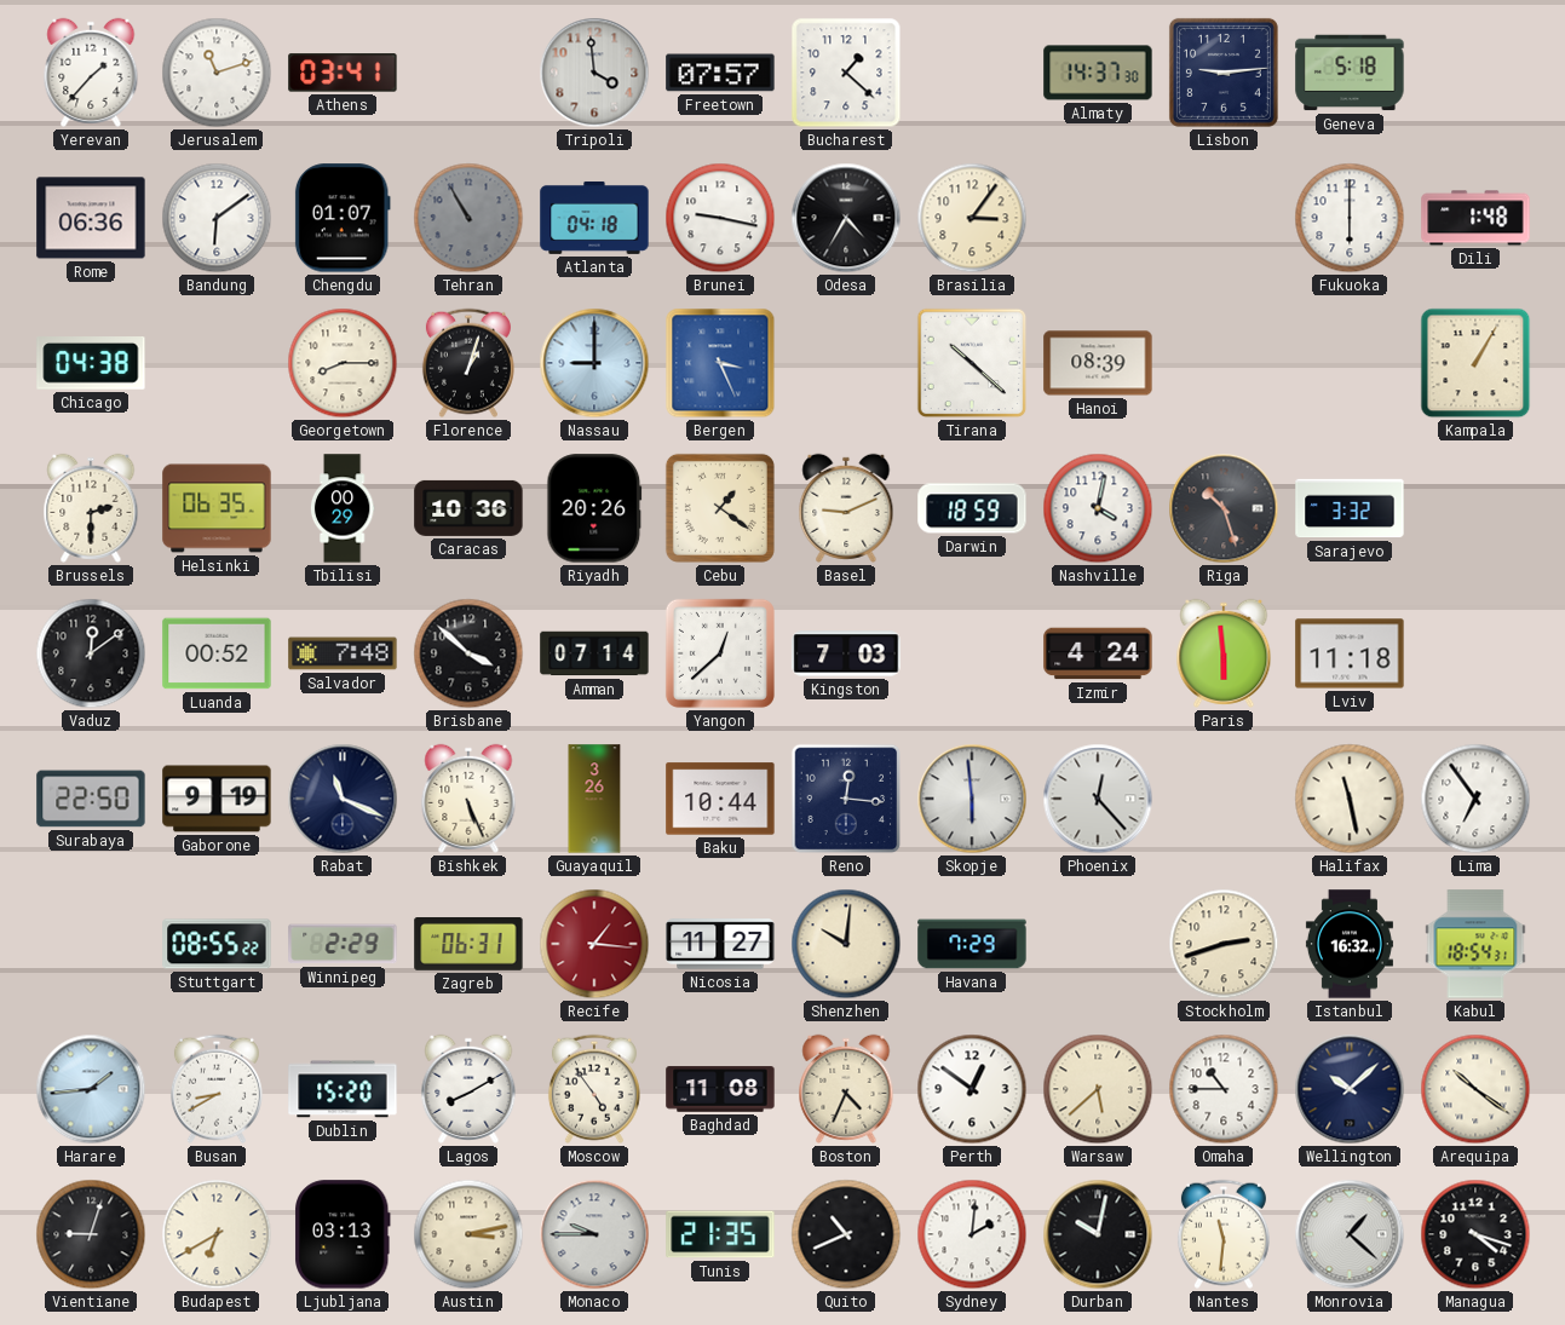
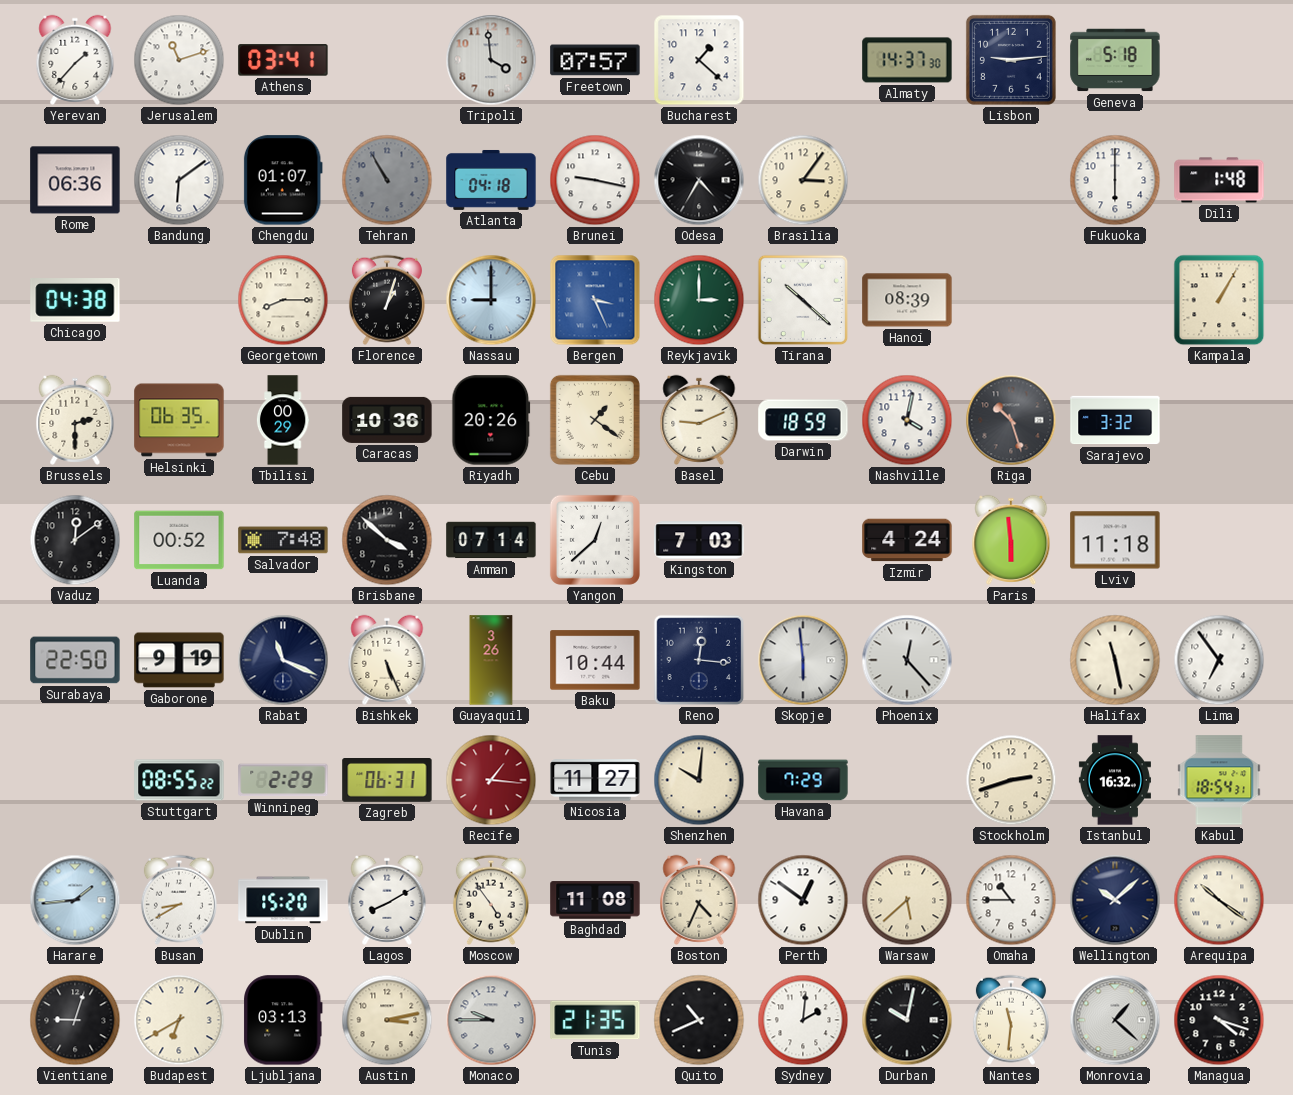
Reykjavik: none -> 3:00 (699, 300)
